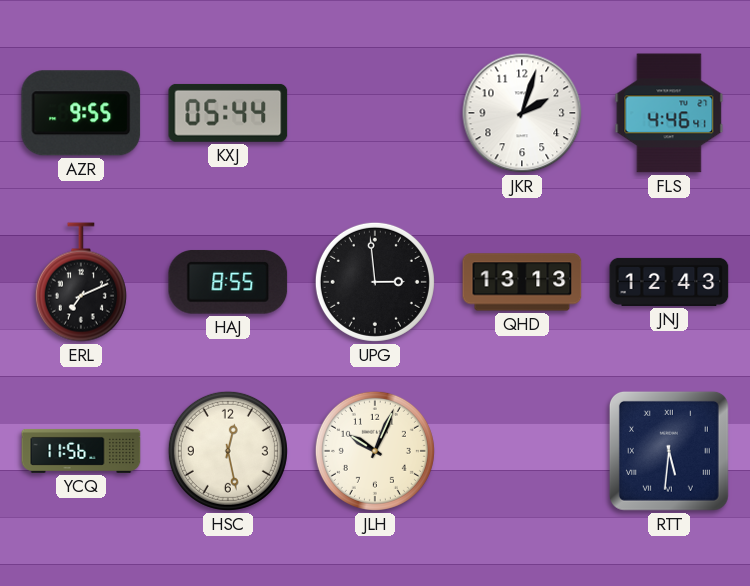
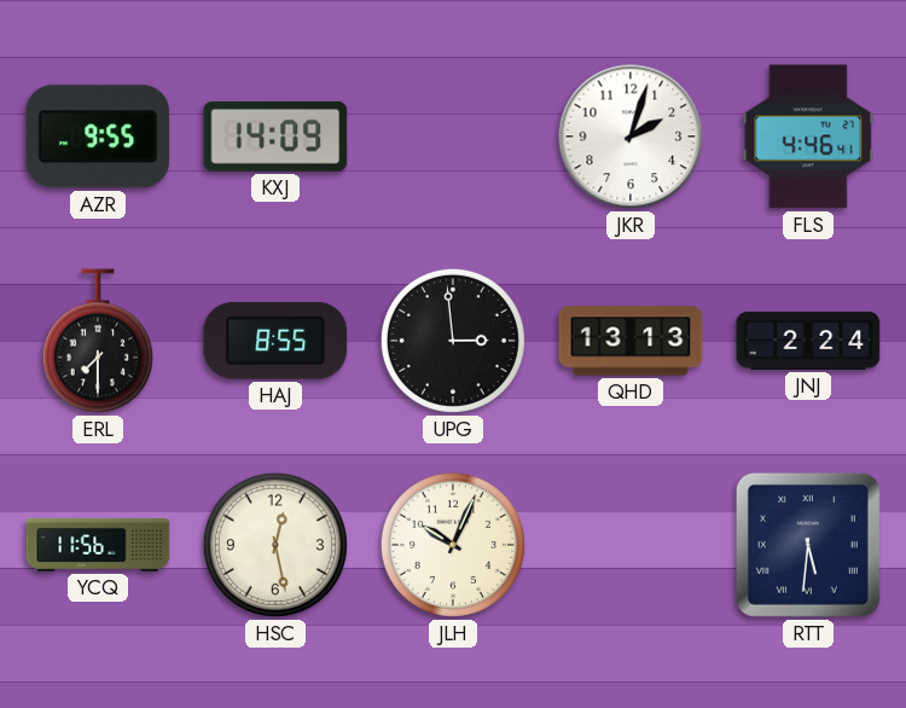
KXJ: 05:44 -> 14:09 (275, 137)
ERL: 7:11 -> 7:30 (98, 341)
JNJ: 12:43 -> 2:24 (808, 341)
